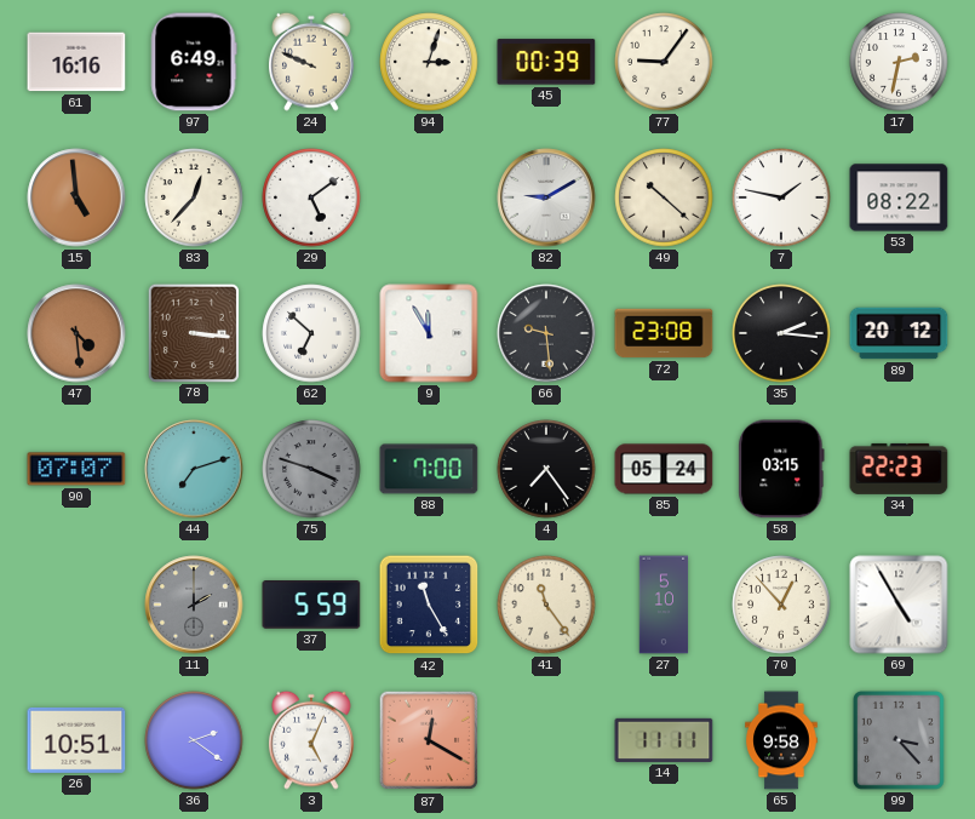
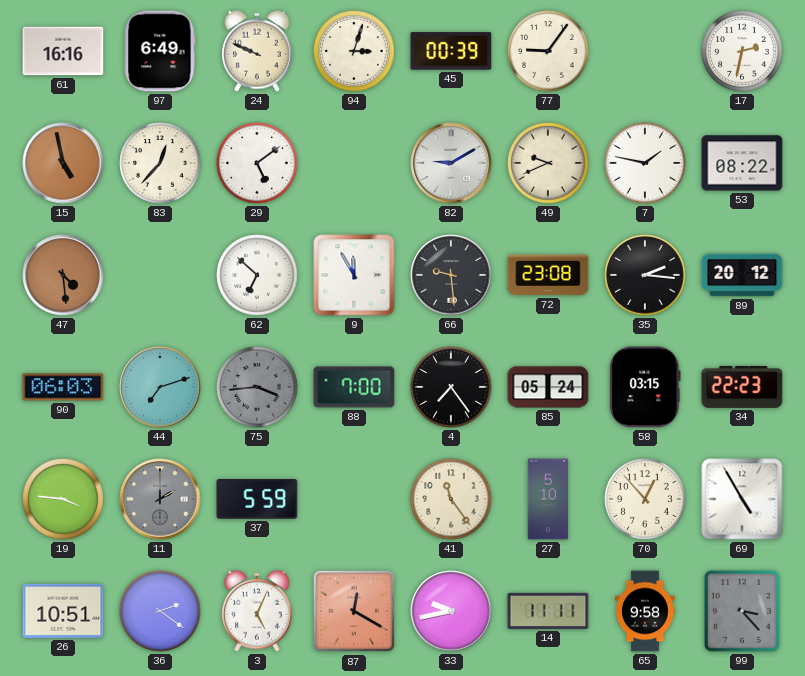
15: 4:59 -> 4:58 (63, 163)
49: 10:22 -> 9:41 (548, 163)
78: 3:16 -> none (193, 332)
90: 07:07 -> 06:03 (63, 387)
75: 3:48 -> 3:44 (257, 387)
19: none -> 3:46 (63, 499)
42: 11:25 -> none (429, 605)
33: none -> 9:43 (451, 611)
